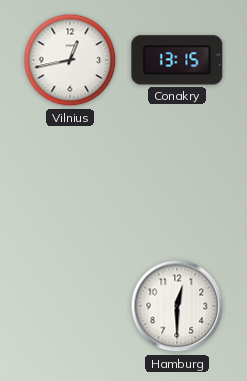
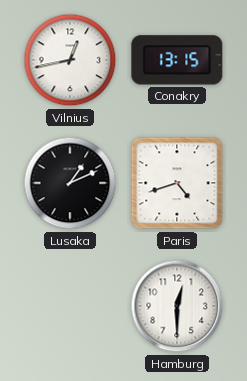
Lusaka: none -> 1:11 (70, 183)
Paris: none -> 4:42 (177, 183)
